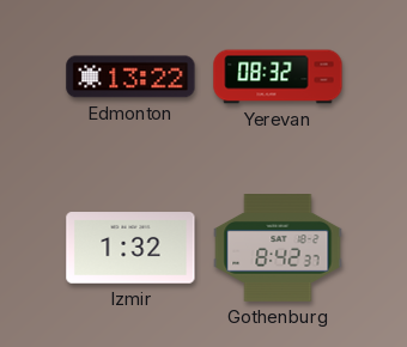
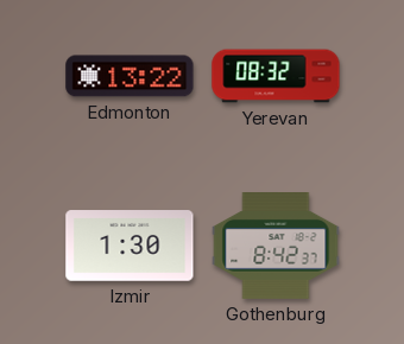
Izmir: 1:32 -> 1:30 (130, 246)
